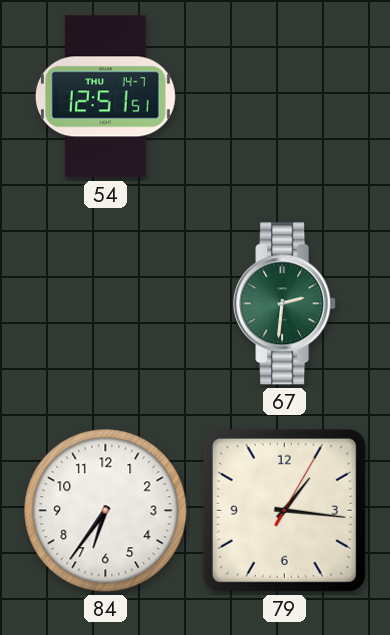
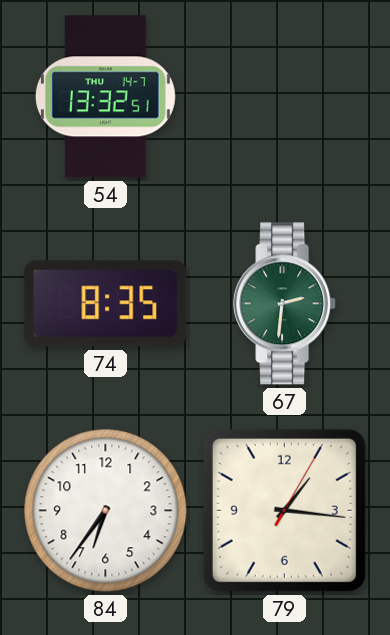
54: 12:51 -> 13:32 (105, 97)
74: none -> 8:35 (106, 304)
